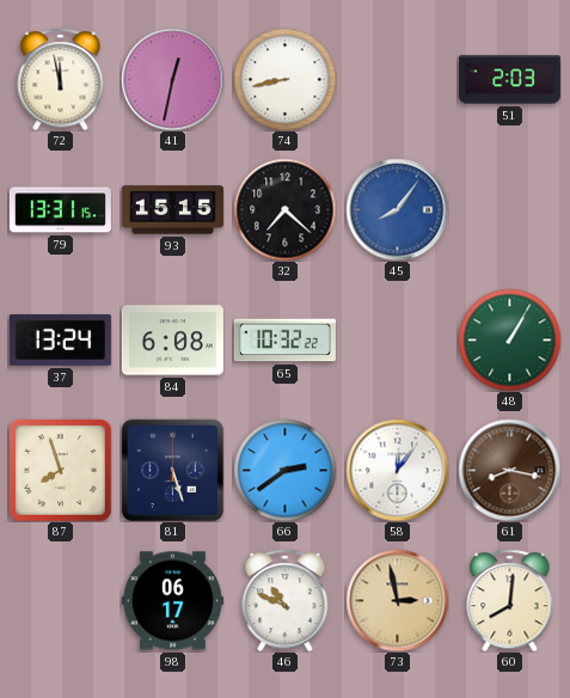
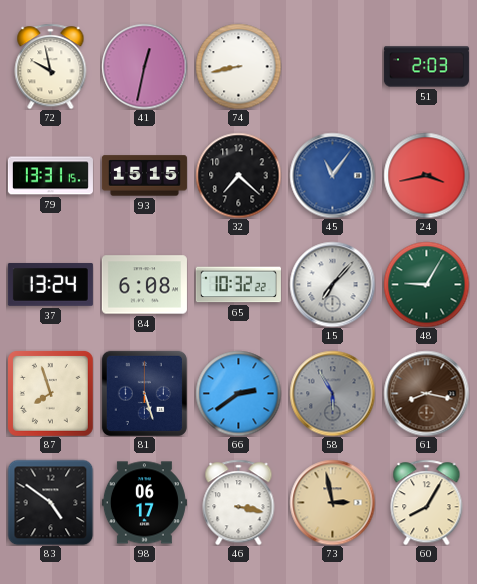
72: 11:58 -> 9:58 (51, 66)
45: 8:06 -> 11:06 (332, 175)
24: none -> 3:43 (426, 175)
15: none -> 7:07 (332, 284)
48: 1:05 -> 9:05 (426, 284)
58: 12:06 -> 5:55 (332, 393)
58 dial: white -> grey (332, 393)
83: none -> 4:51 (50, 502)
46: 10:49 -> 3:17 (239, 502)
60: 8:01 -> 8:05 (427, 502)
